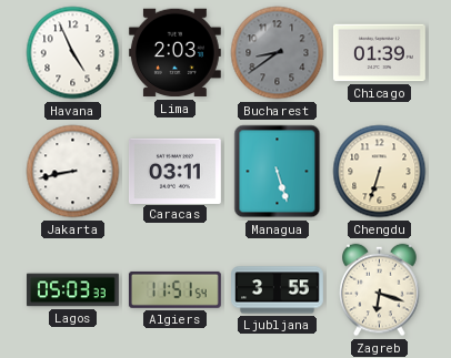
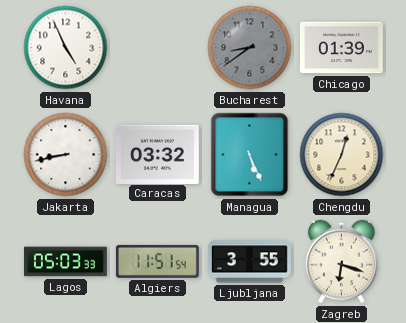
Lima: 2:03 -> none (174, 53)
Caracas: 03:11 -> 03:32 (157, 154)
Managua: 5:27 -> 5:26 (250, 155)
Chengdu: 6:33 -> 12:34 (342, 155)
